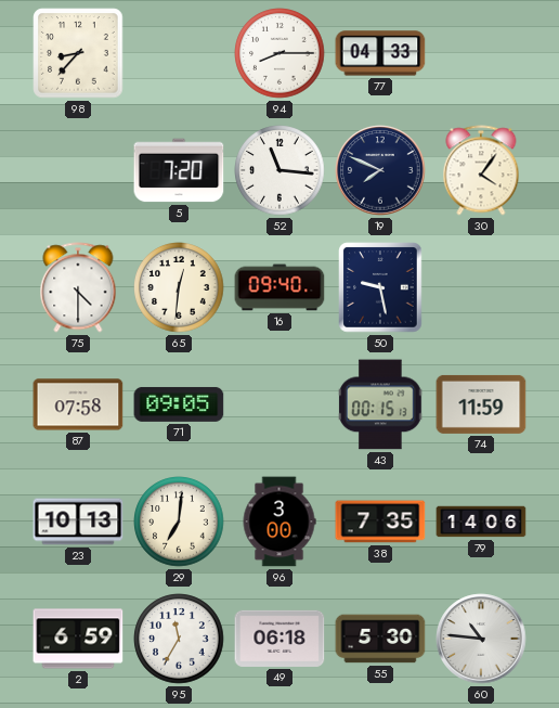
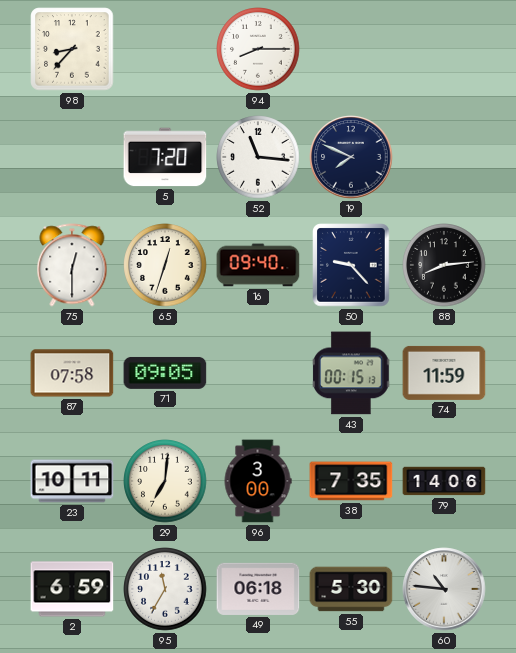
77: 04:33 -> none (380, 53)
30: 4:06 -> none (481, 170)
75: 4:30 -> 12:30 (72, 265)
65: 12:31 -> 12:33 (165, 265)
50: 9:28 -> 9:23 (351, 265)
88: none -> 8:14 (444, 265)
23: 10:13 -> 10:11 (72, 481)
